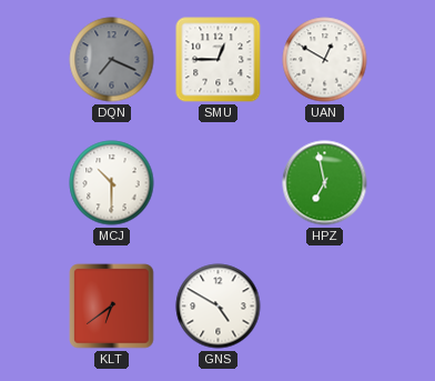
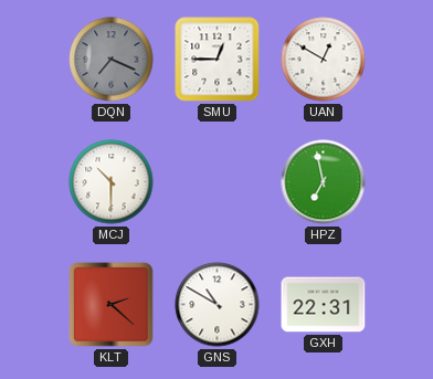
KLT: 6:39 -> 2:22 (112, 305)
GNS: 4:50 -> 10:50 (218, 305)
GXH: none -> 22:31 (324, 305)
